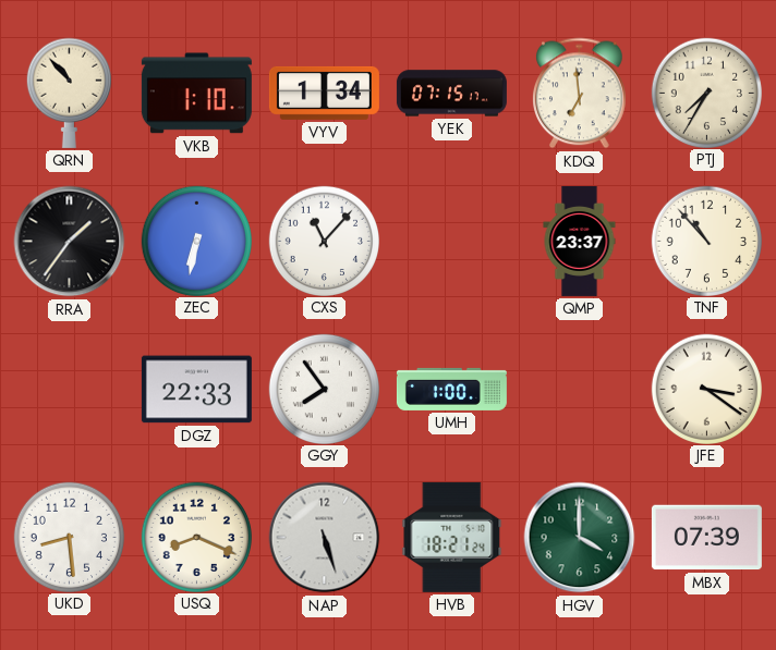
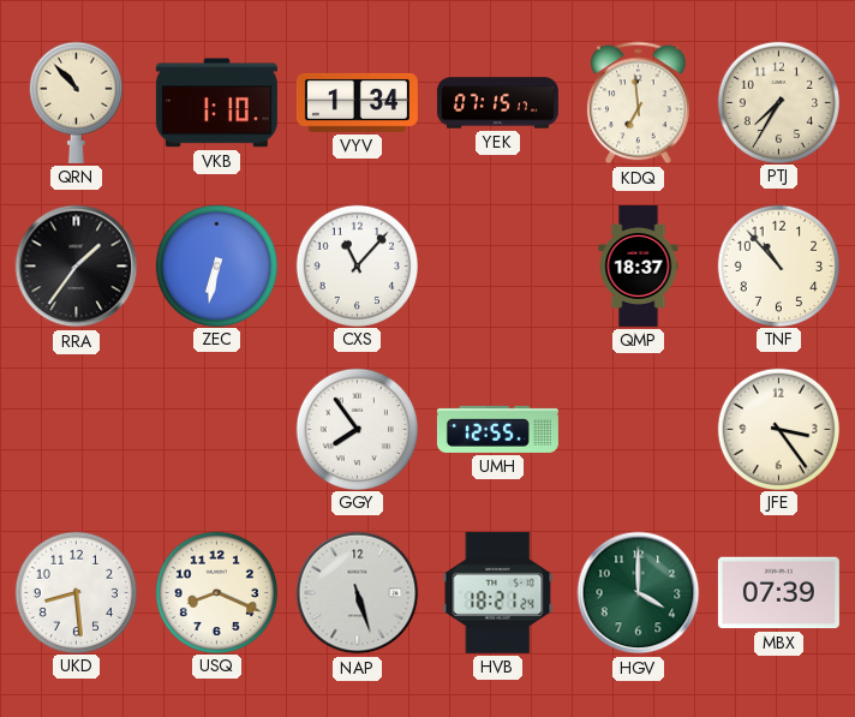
QMP: 23:37 -> 18:37 (639, 265)
DGZ: 22:33 -> none (196, 390)
UMH: 1:00 -> 12:55 (497, 429)
JFE: 3:21 -> 3:24 (778, 429)
